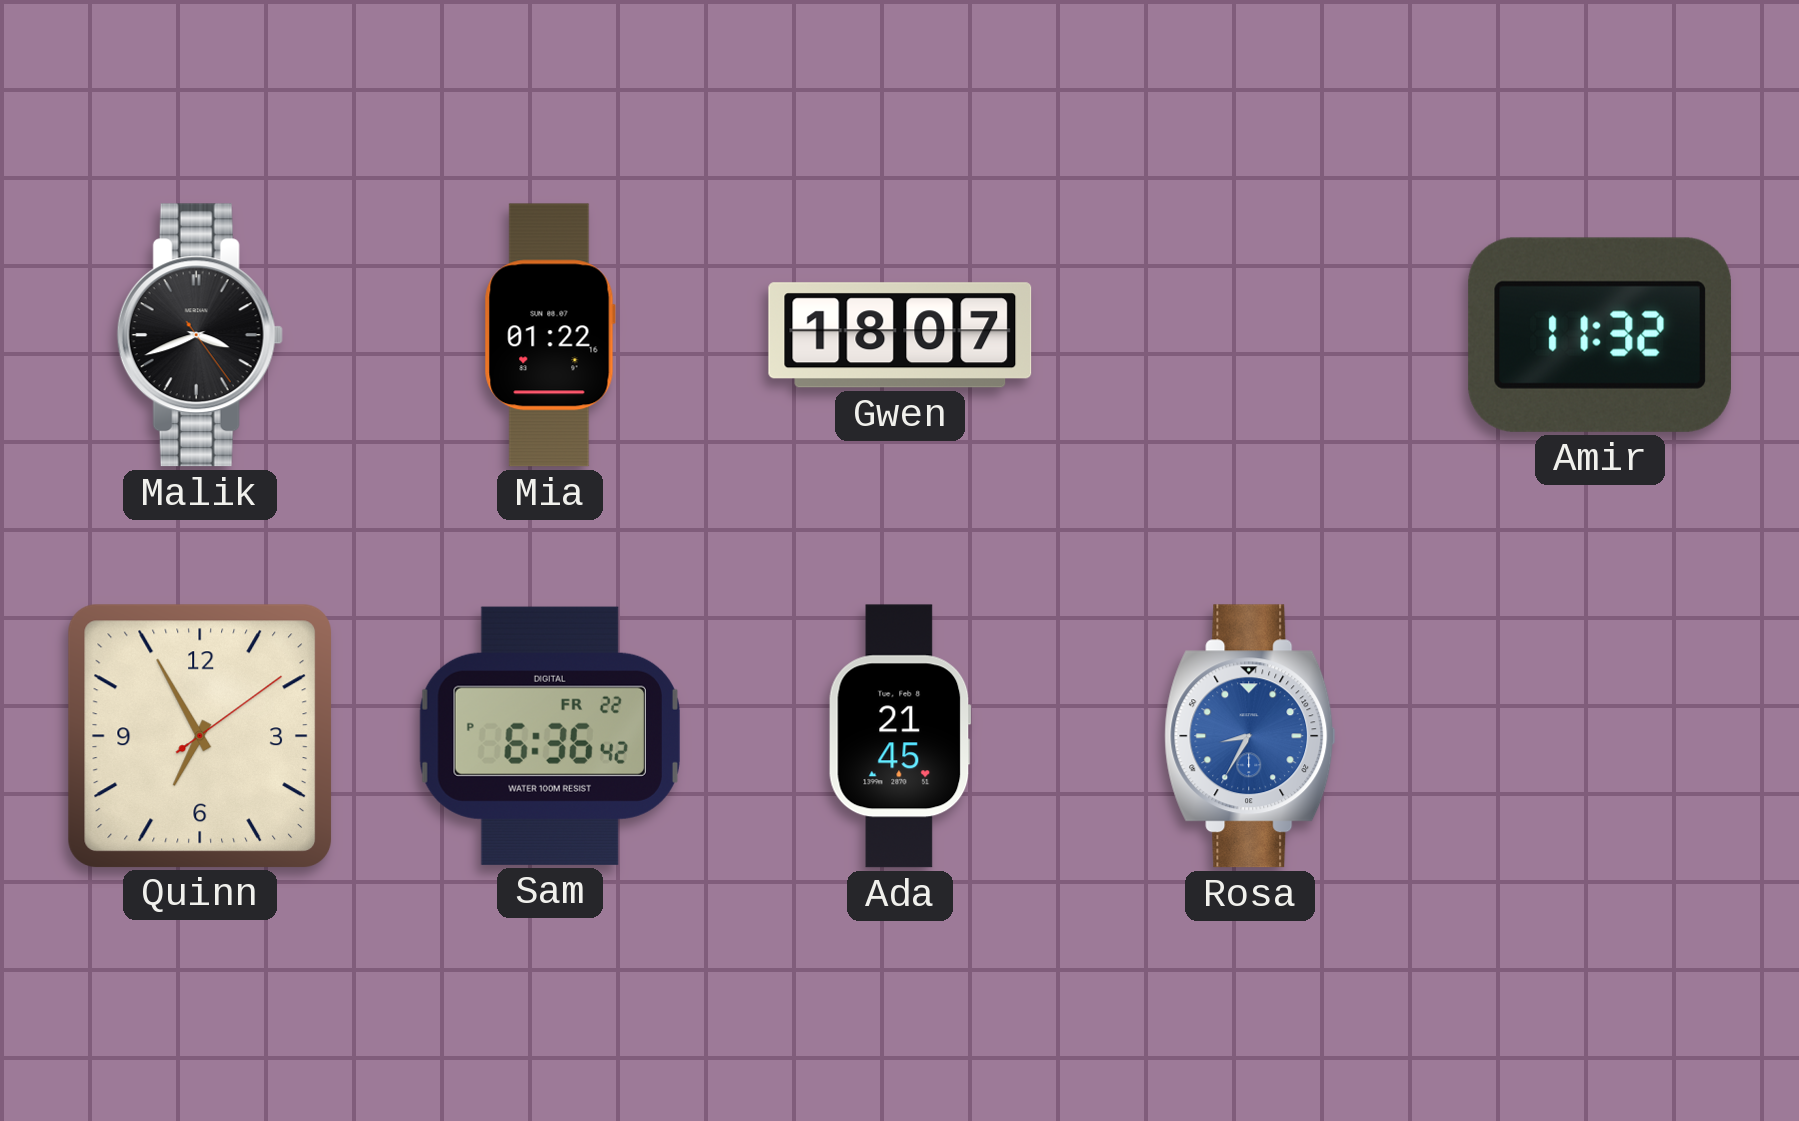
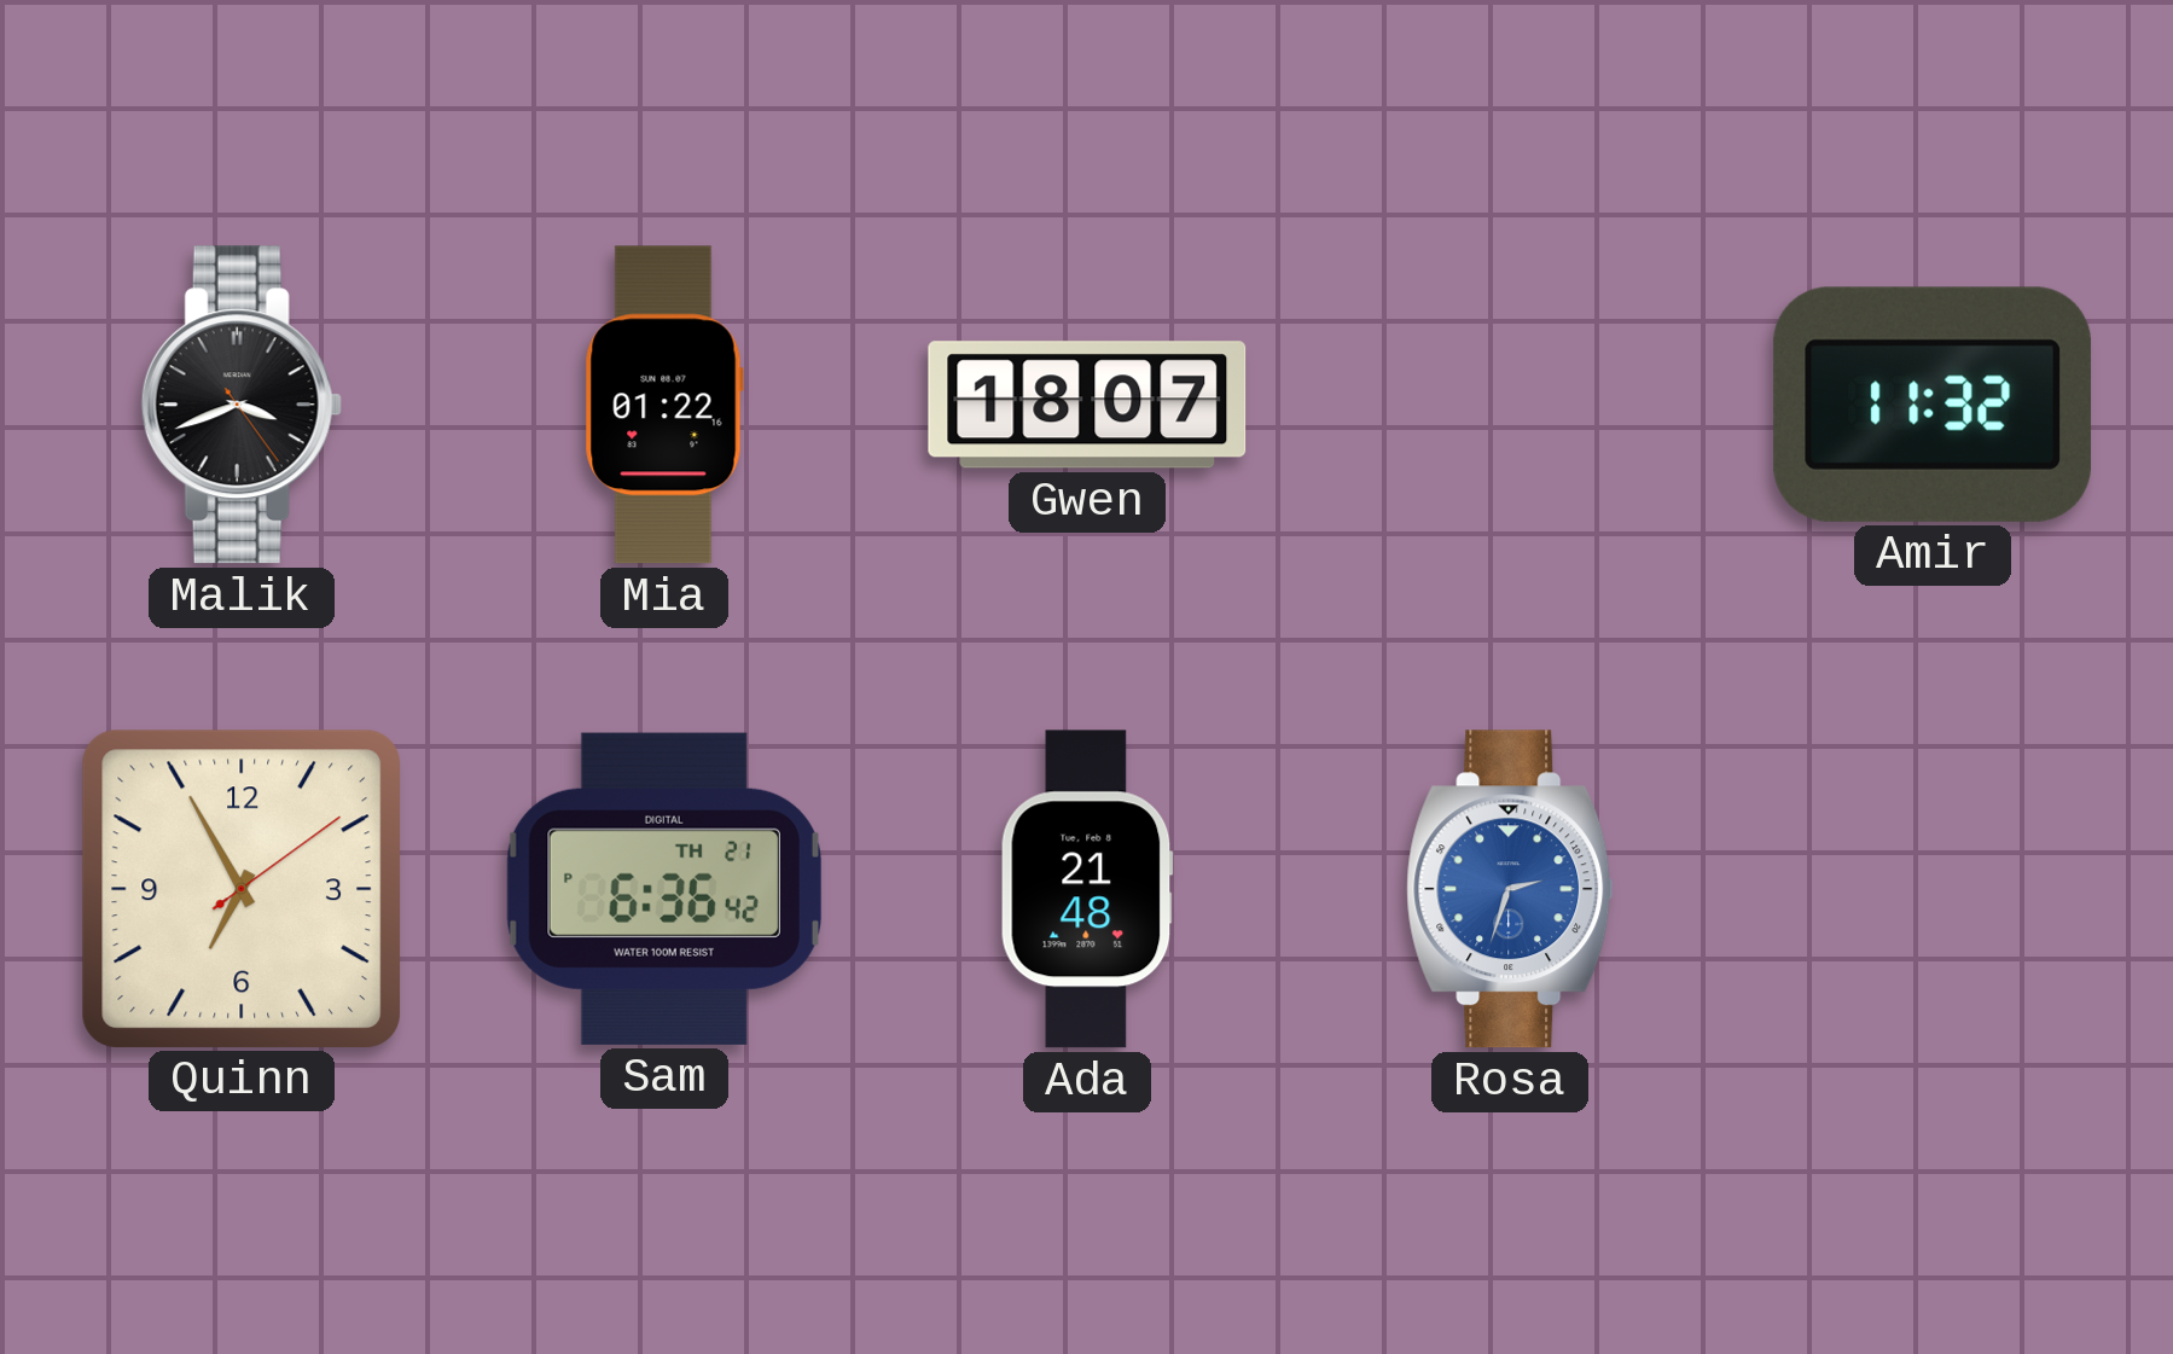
Sam date: FR 22 -> TH 21 (664, 889)
Ada: 21:45 -> 21:48 (1087, 889)
Rosa: 8:35 -> 2:33 (1510, 889)
